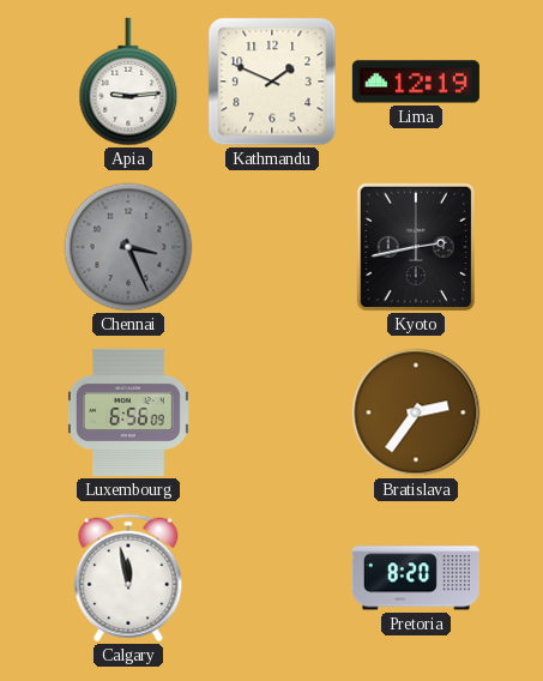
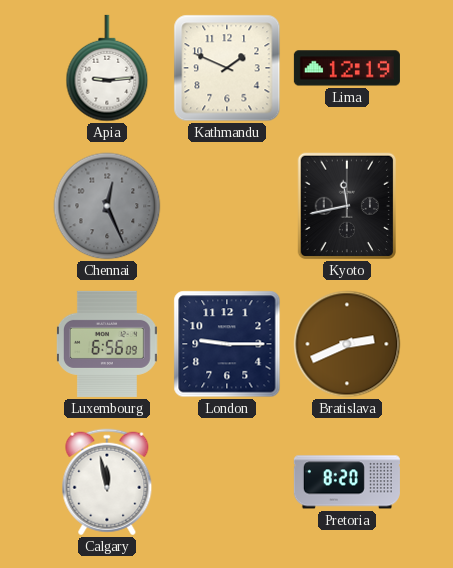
Chennai: 3:26 -> 12:26 (107, 206)
Kyoto: 2:43 -> 11:43 (346, 206)
London: none -> 9:15 (227, 344)
Bratislava: 2:36 -> 2:41 (347, 344)
